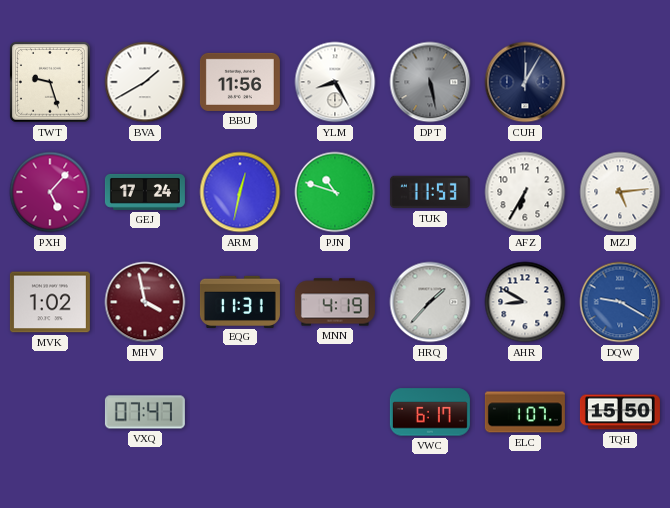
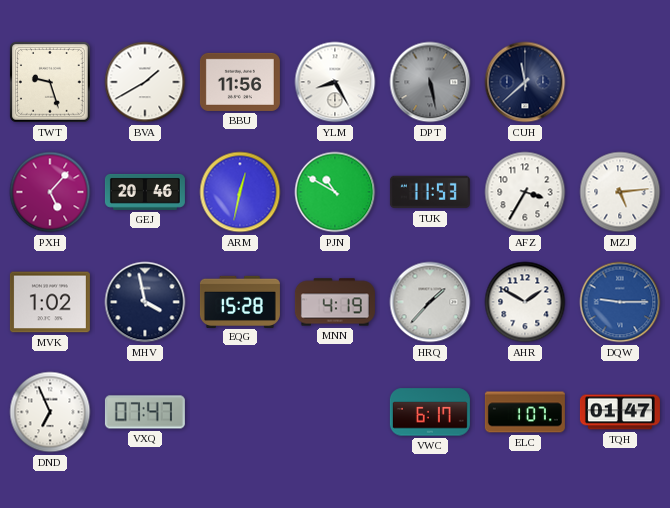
CUH: 12:05 -> 11:38 (525, 82)
GEJ: 17:24 -> 20:46 (145, 192)
PJN: 10:48 -> 10:50 (335, 192)
AFZ: 6:35 -> 3:35 (525, 192)
MHV dial: burgundy -> navy (145, 302)
EQG: 11:31 -> 15:28 (240, 301)
AHR: 8:50 -> 1:50 (525, 302)
DQW: 9:20 -> 9:15 (620, 302)
DND: none -> 6:56 (50, 412)
TQH: 15:50 -> 01:47 (620, 412)
